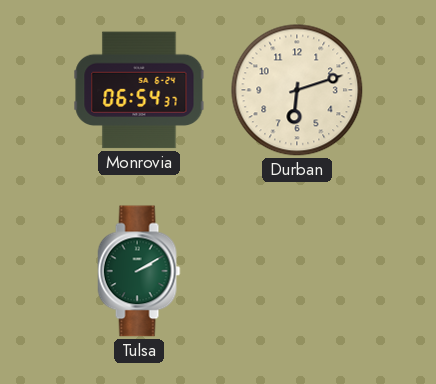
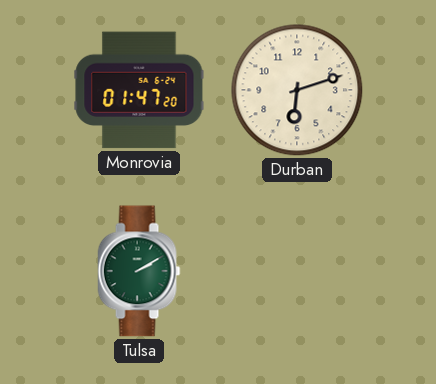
Monrovia: 06:54 -> 01:47 (139, 90)
